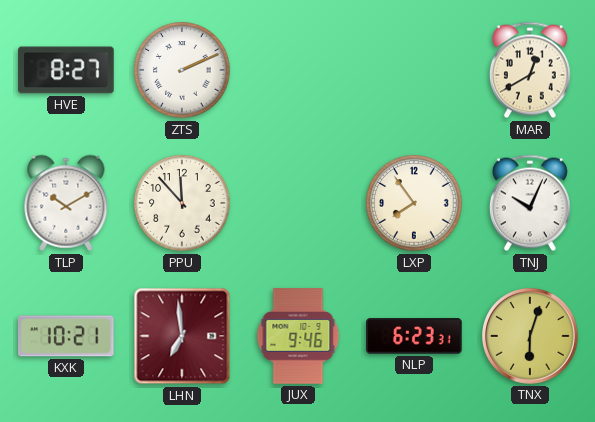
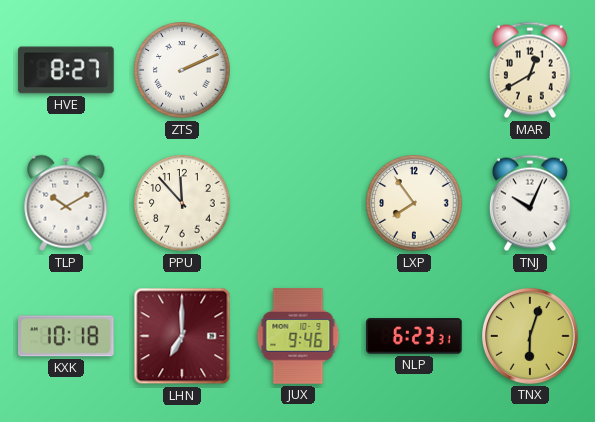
KXK: 10:21 -> 10:18 (66, 336)
LHN: 6:59 -> 7:00 (182, 336)
